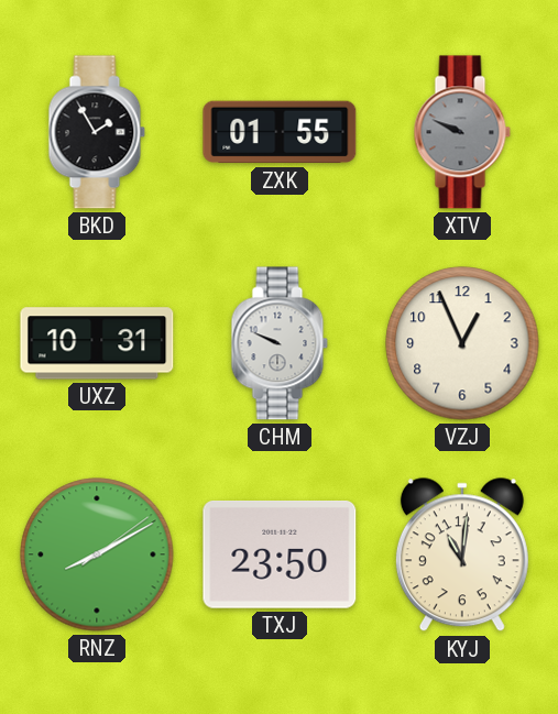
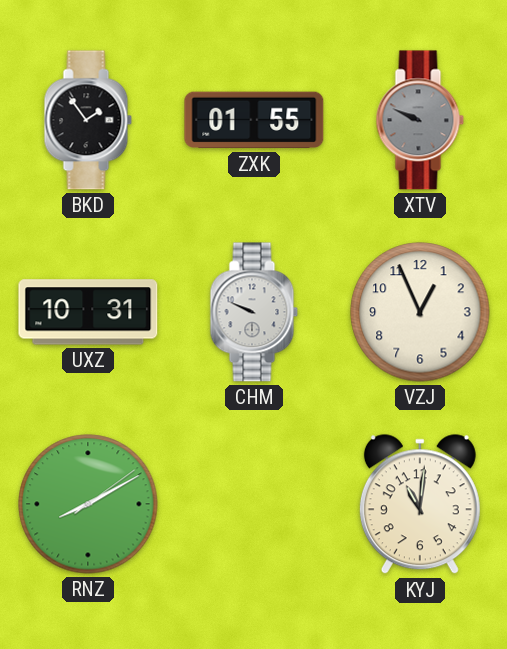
BKD: 1:55 -> 1:54 (88, 120)
TXJ: 23:50 -> none (280, 554)
